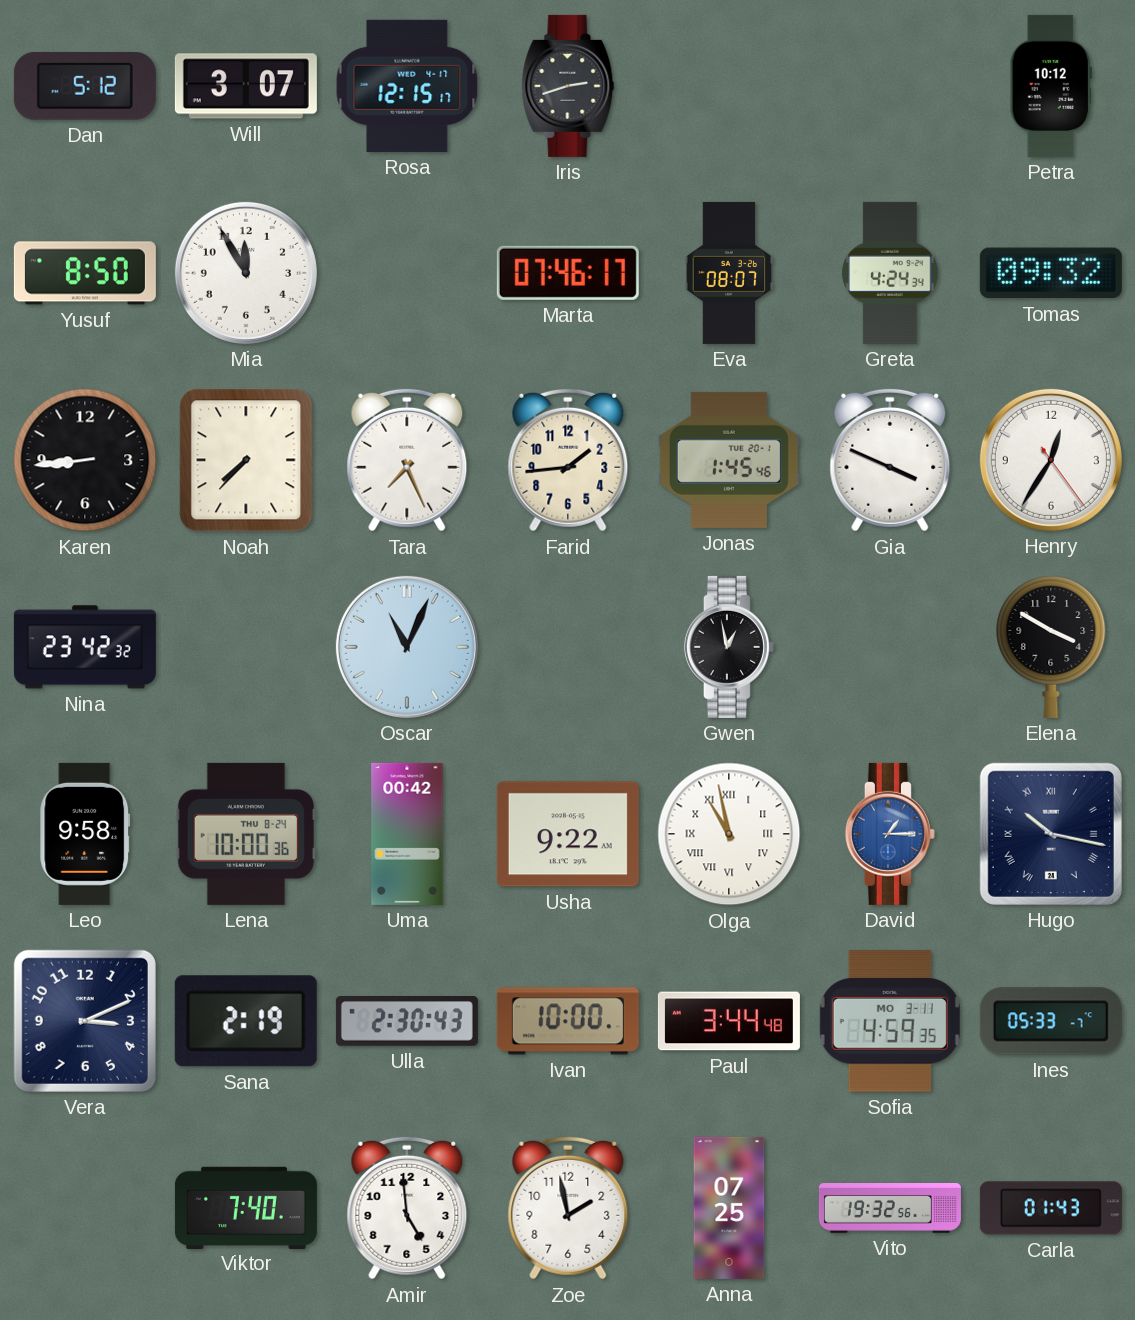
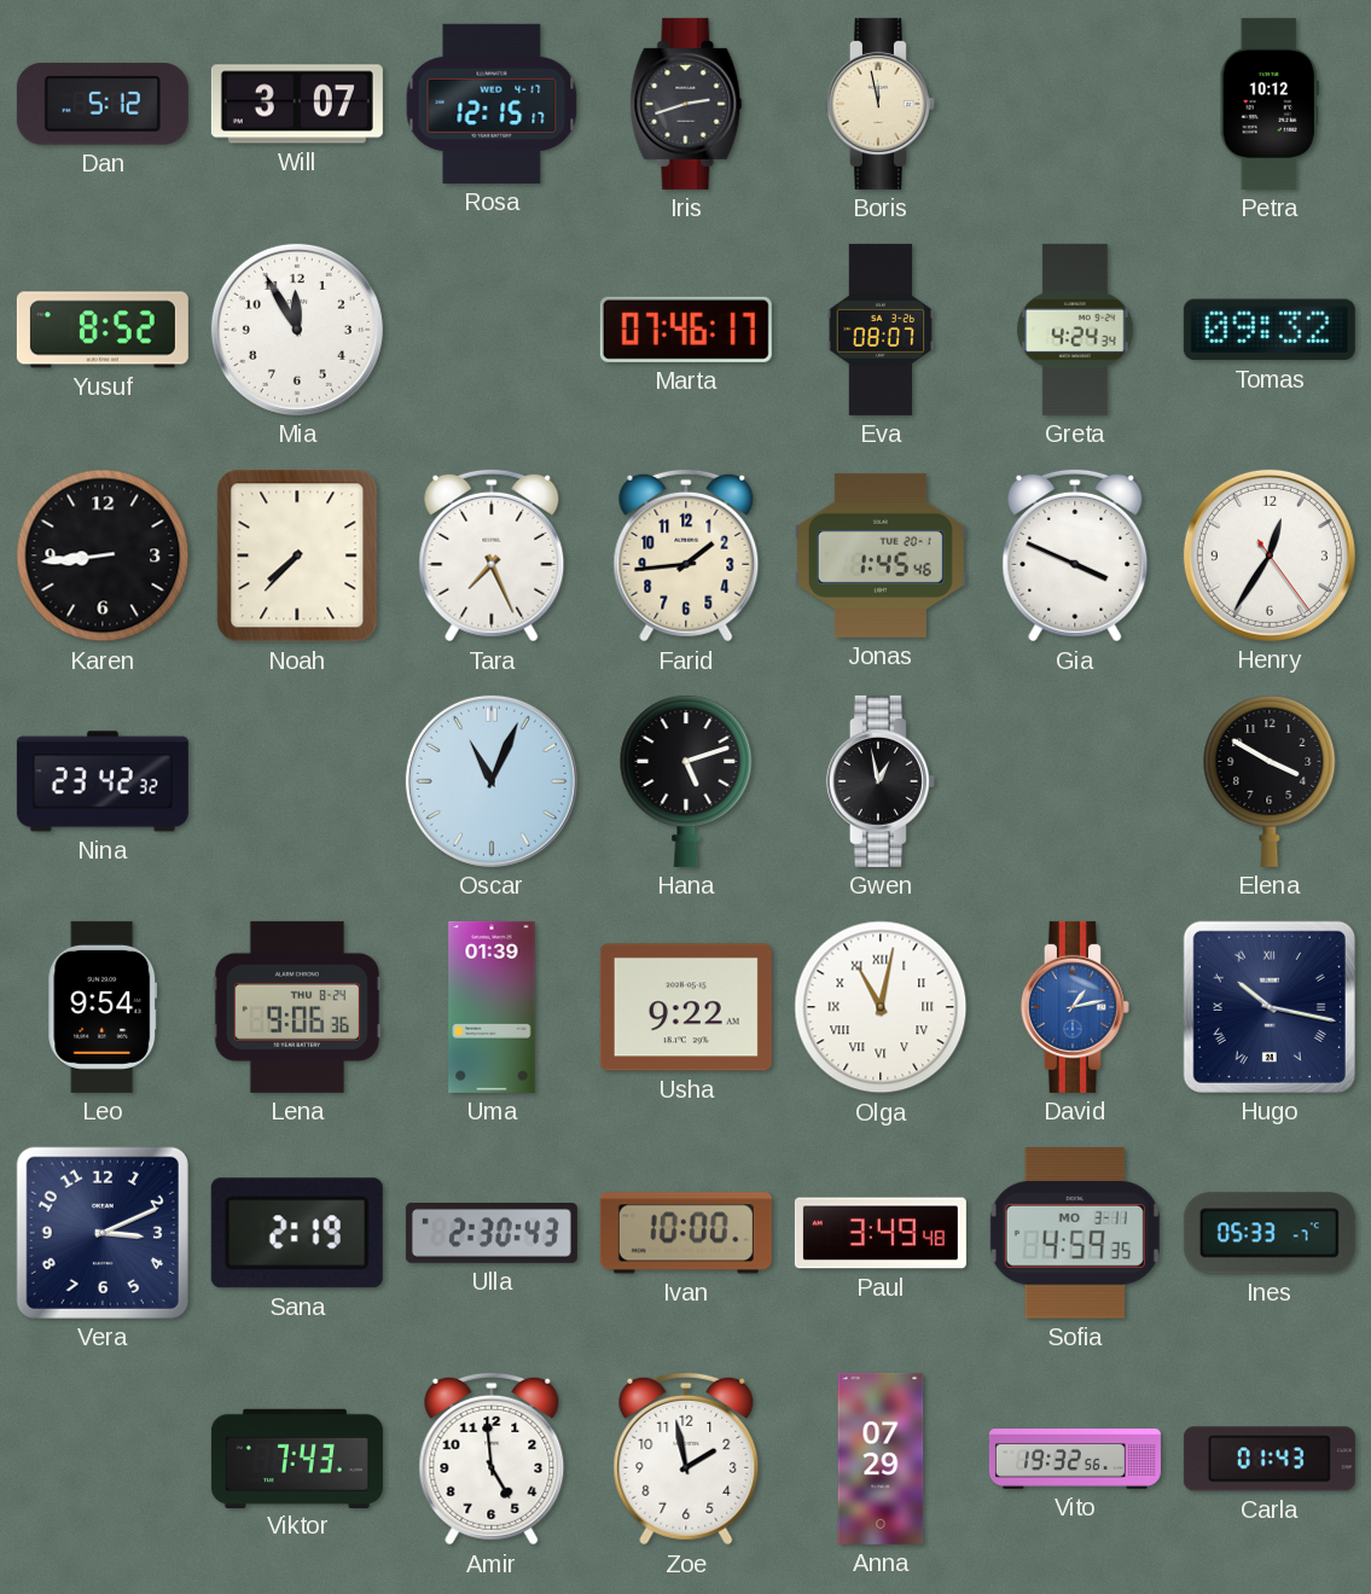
Boris: none -> 11:58 (881, 104)
Yusuf: 8:50 -> 8:52 (103, 330)
Hana: none -> 5:12 (686, 781)
Leo: 9:58 -> 9:54 (103, 1007)
Lena: 10:00 -> 9:06 (297, 1007)
Uma: 00:42 -> 01:39 (492, 1007)
Olga: 10:58 -> 11:02 (881, 1007)
David: 1:15 -> 1:13 (1075, 1007)
Paul: 3:44 -> 3:49 (881, 1233)
Viktor: 7:40 -> 7:43 (297, 1458)
Anna: 07:25 -> 07:29 (881, 1459)
